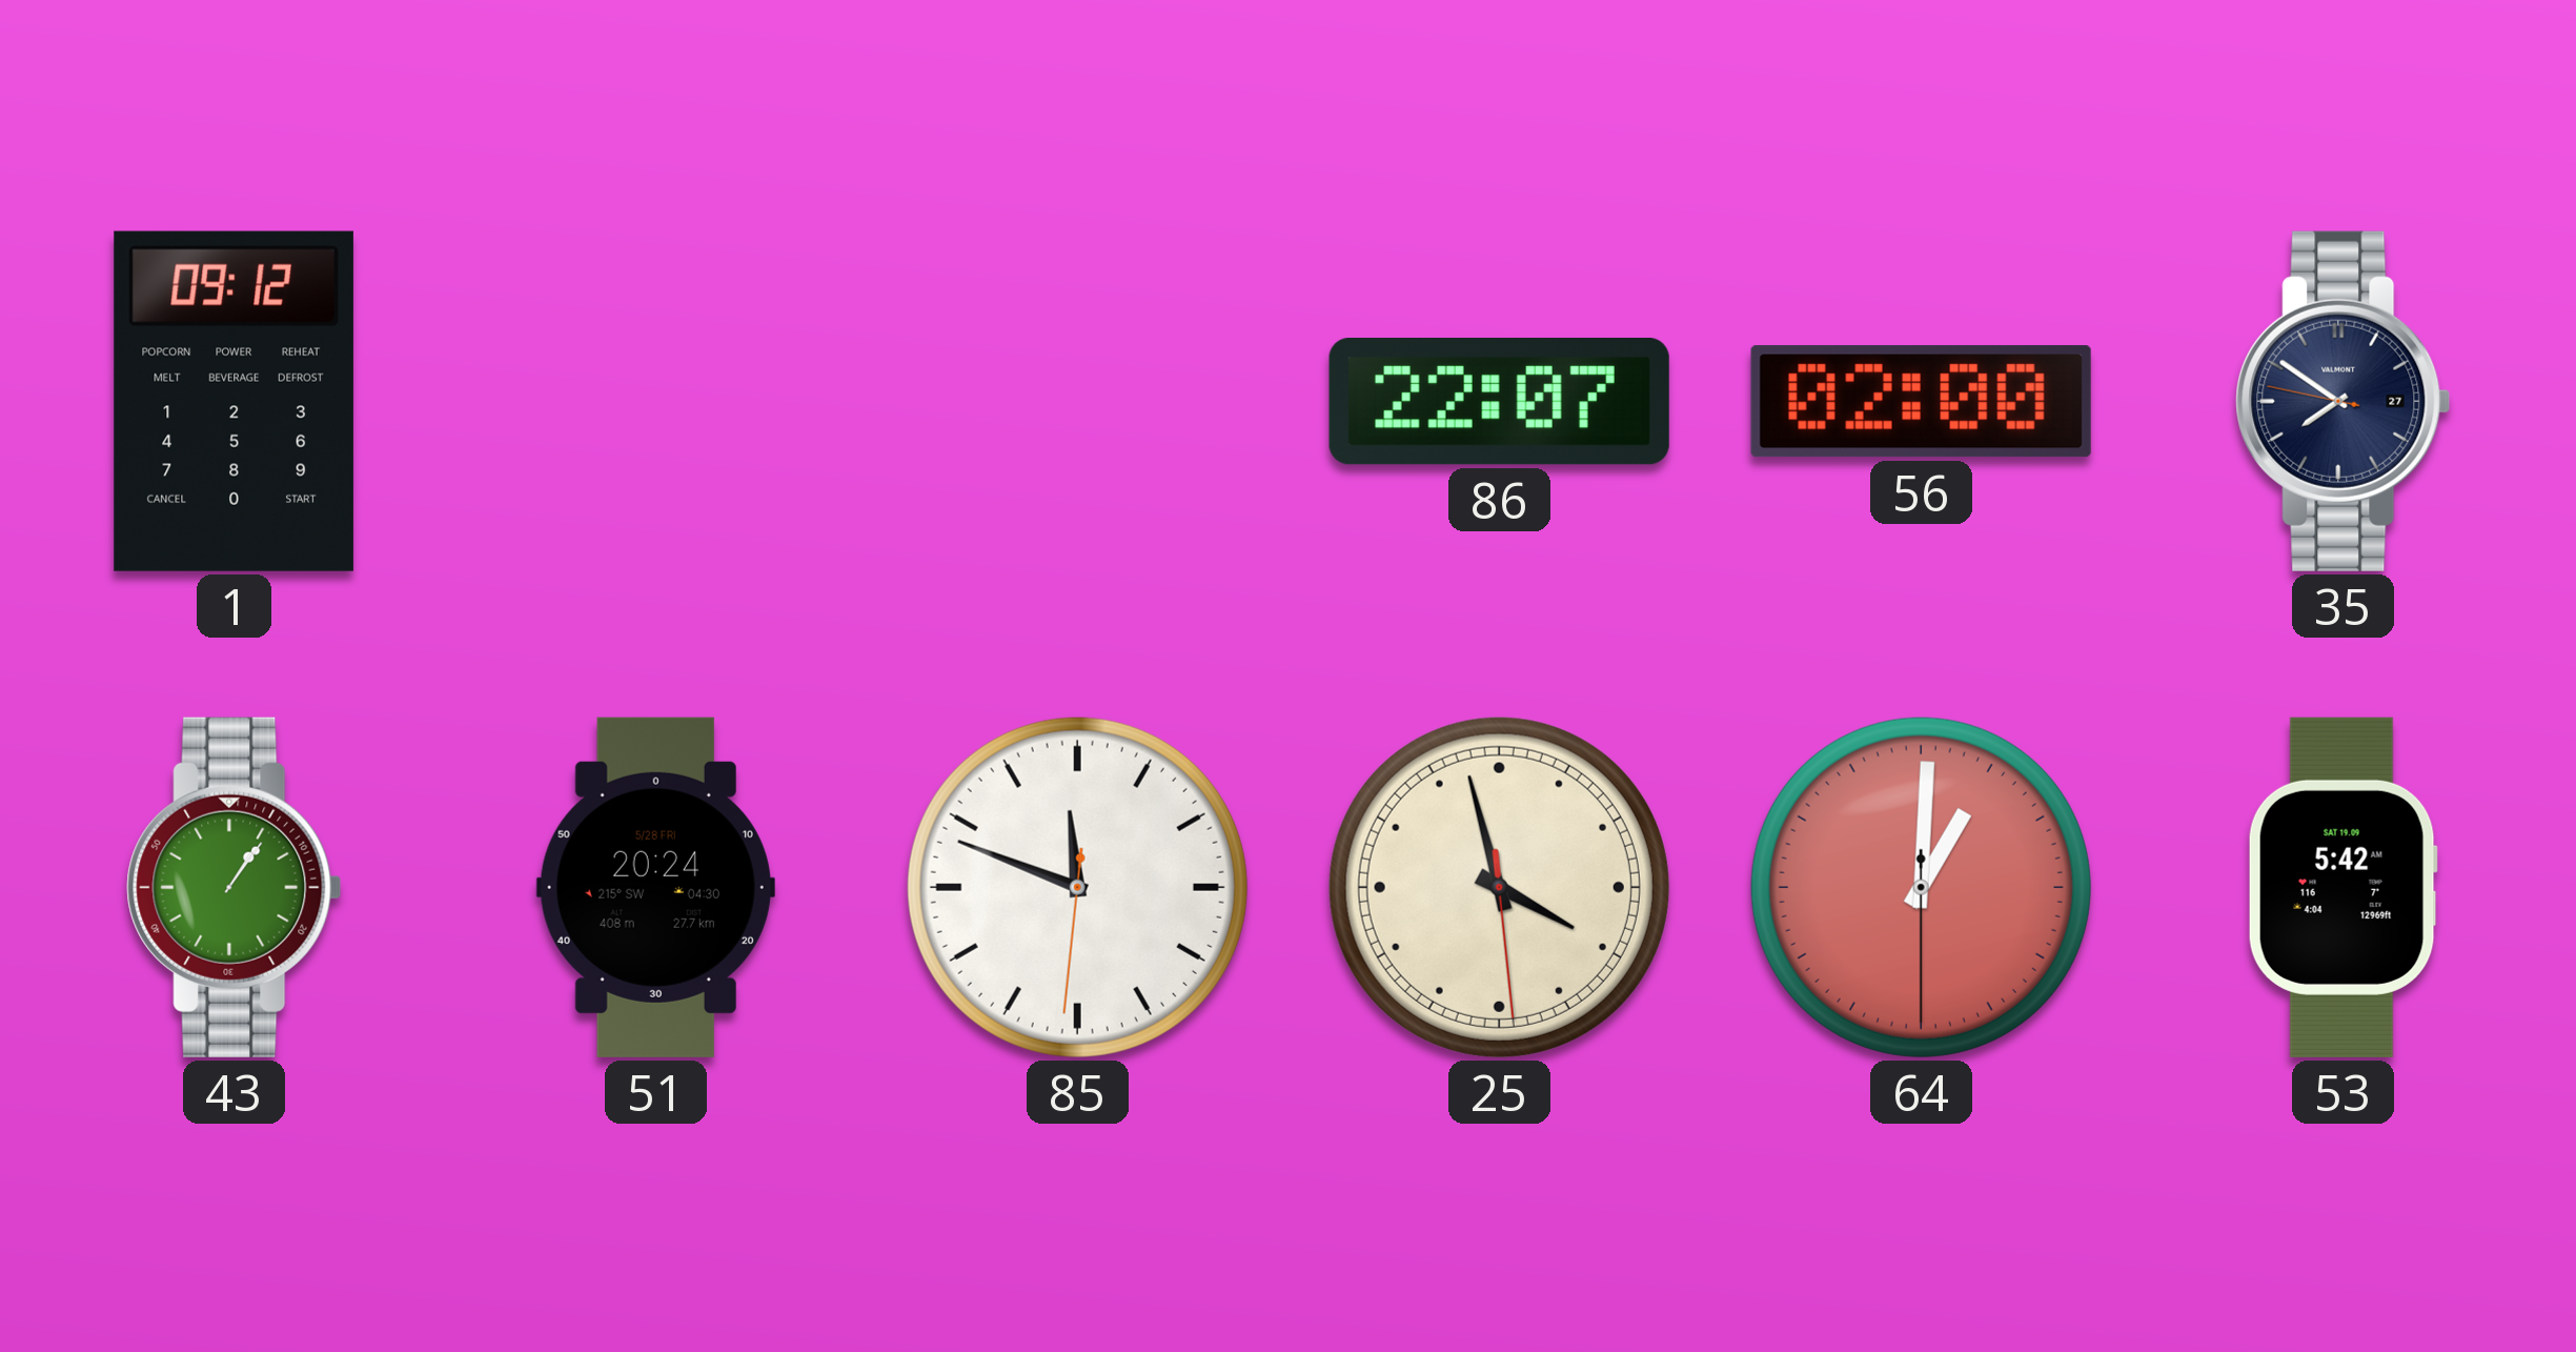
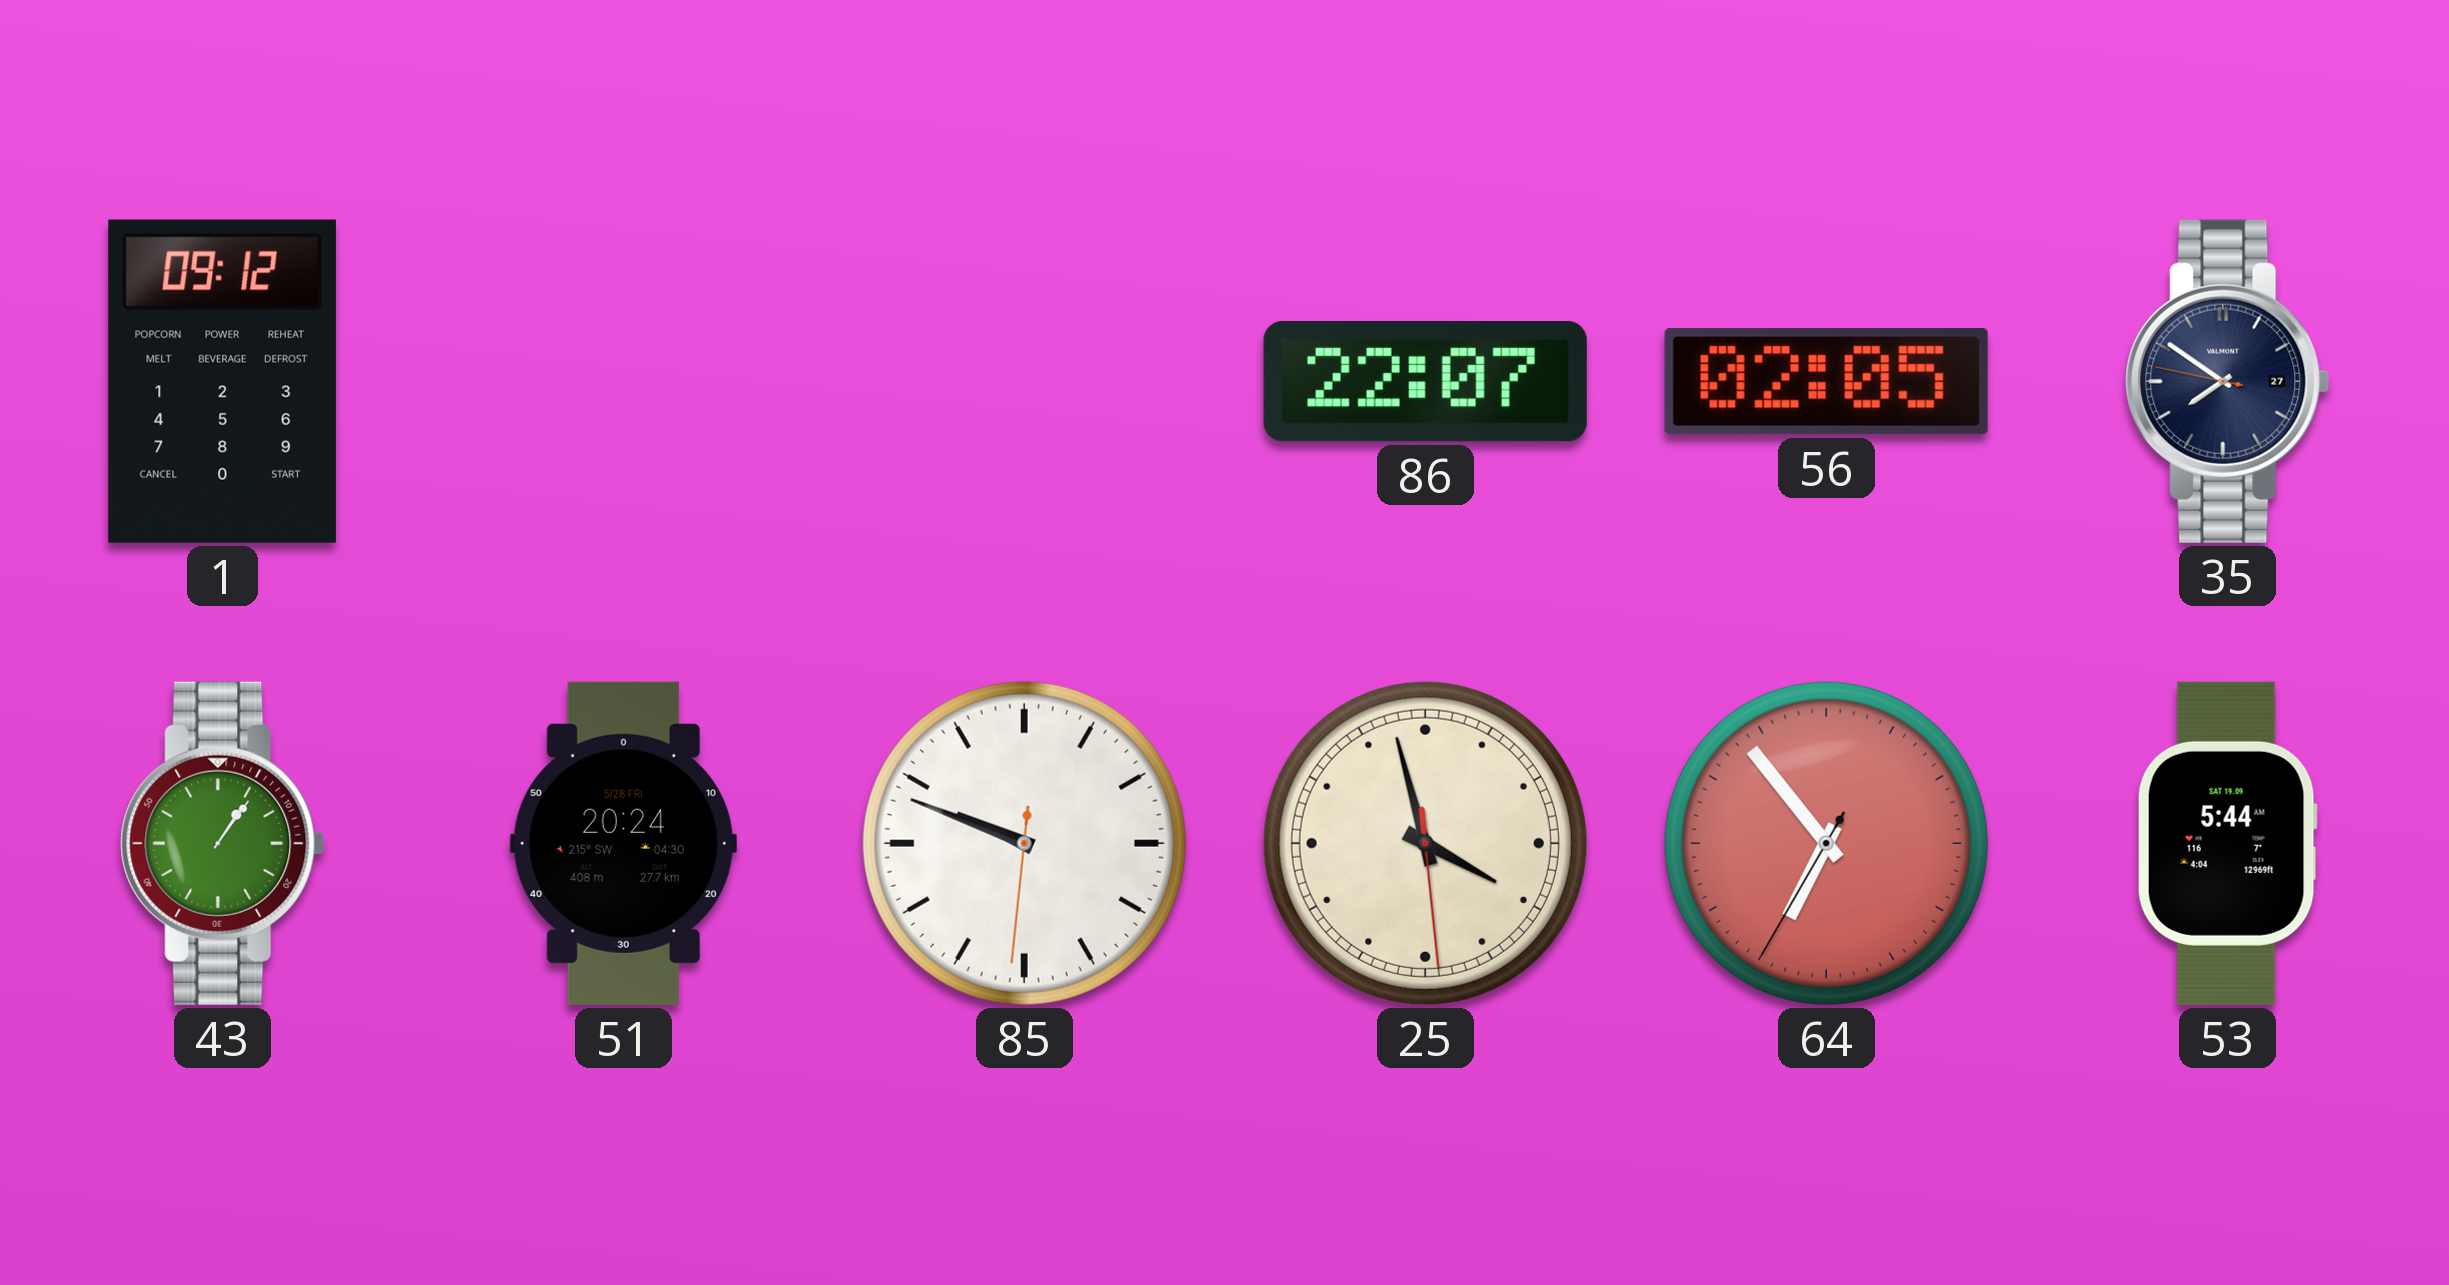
56: 02:00 -> 02:05 (1826, 382)
85: 11:48 -> 9:48 (1024, 843)
64: 1:00 -> 6:53 (1826, 843)
53: 5:42 -> 5:44 (2227, 843)
